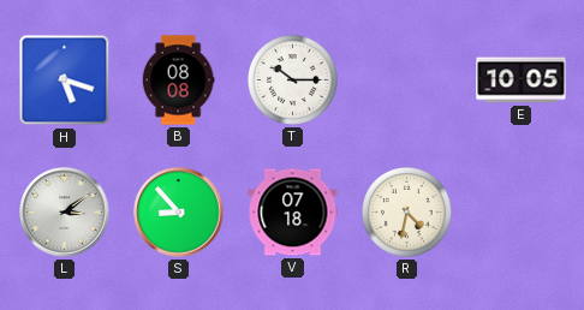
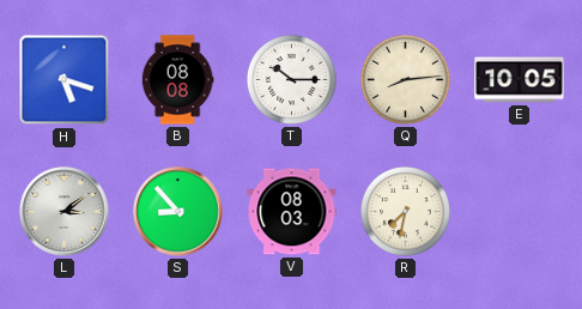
Q: none -> 8:14 (405, 79)
V: 07:18 -> 08:03 (292, 212)
R: 4:32 -> 7:32 (405, 211)
